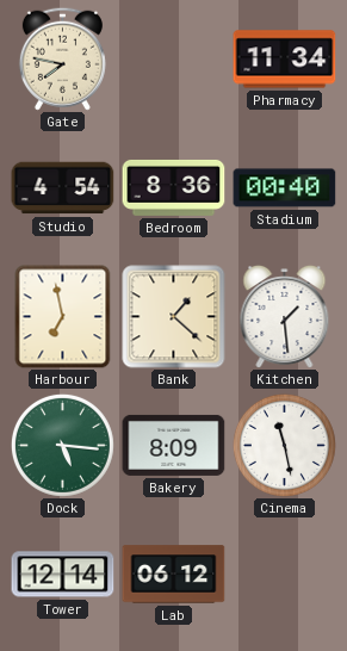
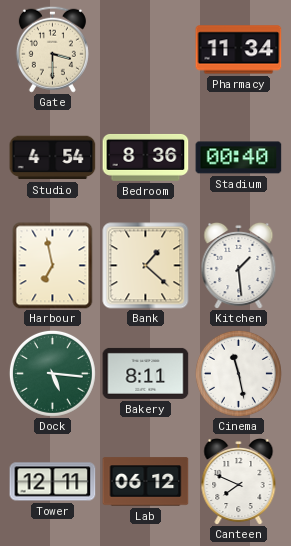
Gate: 7:47 -> 3:30 (52, 49)
Bakery: 8:09 -> 8:11 (146, 373)
Tower: 12:14 -> 12:11 (53, 482)
Canteen: none -> 7:49 (239, 481)
